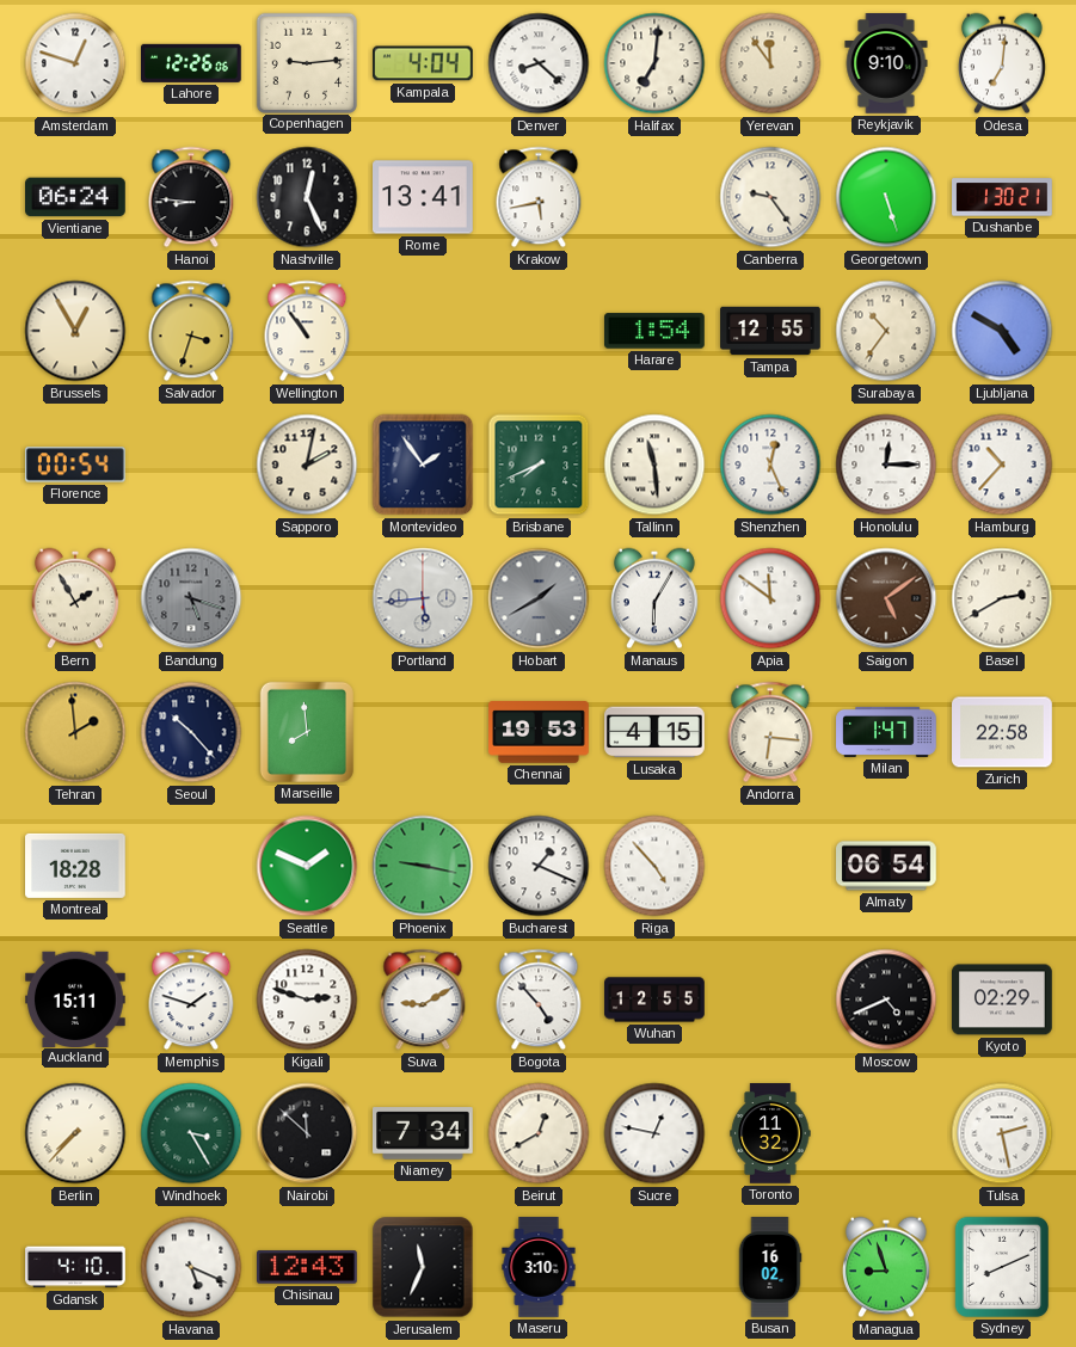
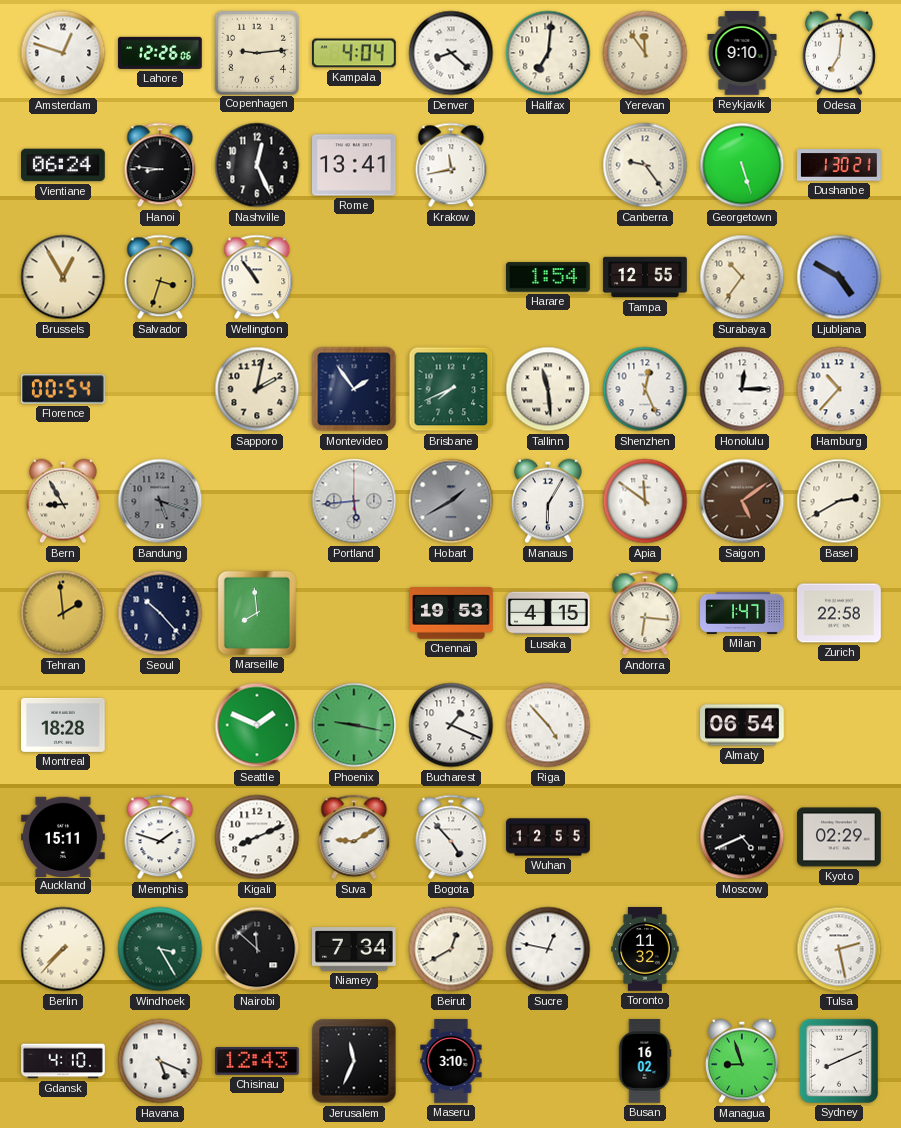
Krakow: 5:43 -> 11:43 (451, 165)
Bern: 1:55 -> 8:55 (64, 501)
Kigali: 2:48 -> 8:11 (257, 837)
